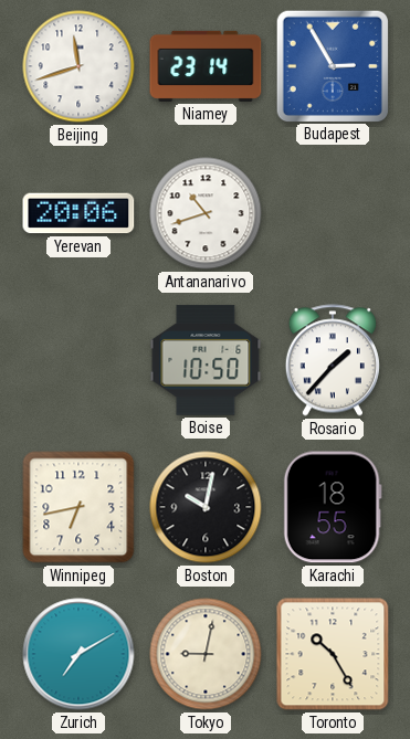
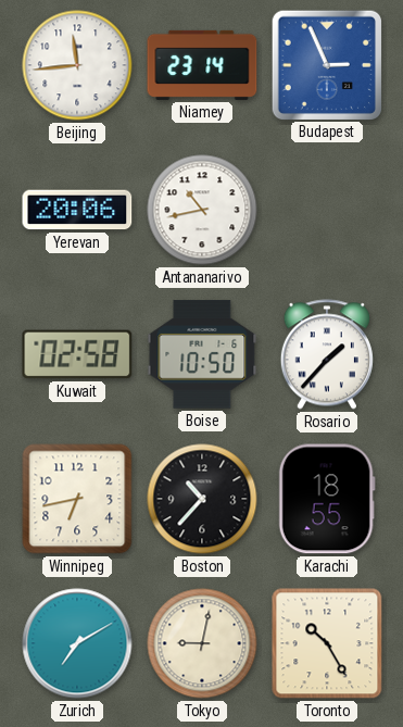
Beijing: 11:42 -> 11:44 (77, 65)
Budapest: 2:55 -> 2:56 (326, 64)
Antananarivo: 10:42 -> 10:43 (202, 210)
Kuwait: none -> 02:58 (77, 354)
Boston: 10:02 -> 10:37 (202, 499)
